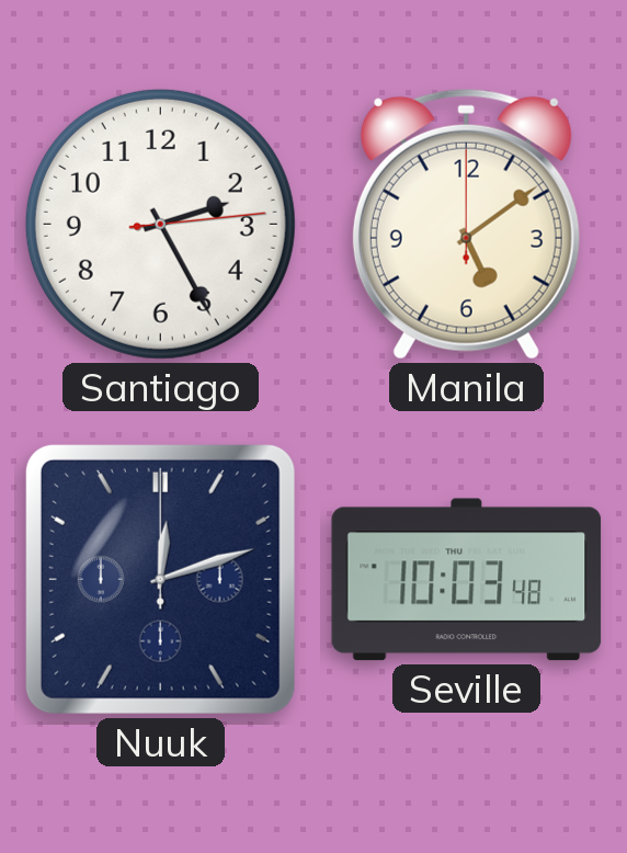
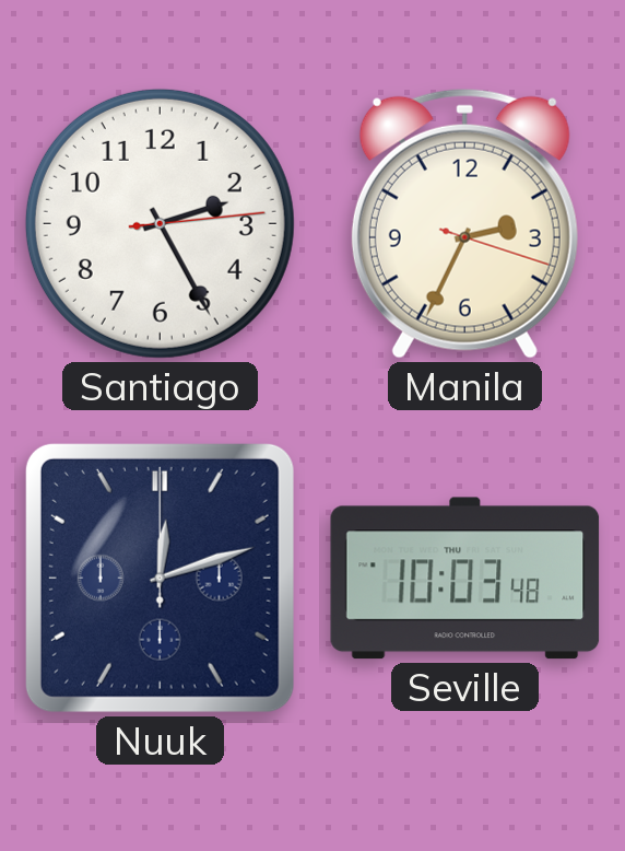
Manila: 5:09 -> 2:34 (464, 223)
